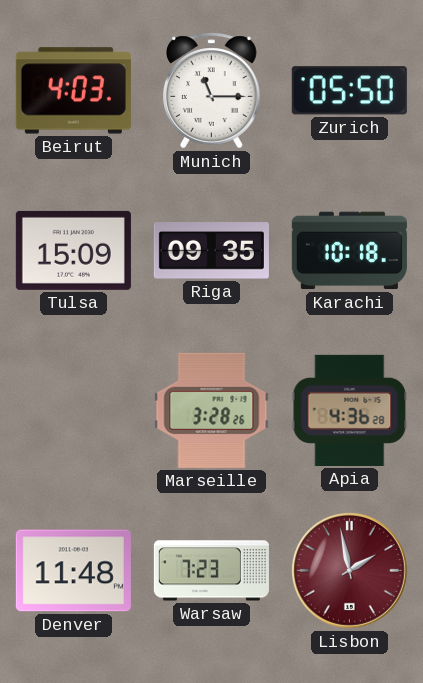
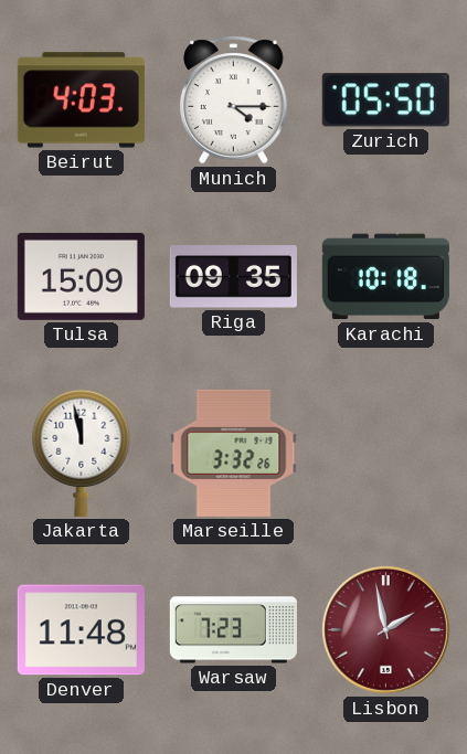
Munich: 11:15 -> 4:15 (234, 100)
Jakarta: none -> 11:58 (82, 453)
Marseille: 3:28 -> 3:32 (234, 453)
Apia: 4:36 -> none (350, 410)
